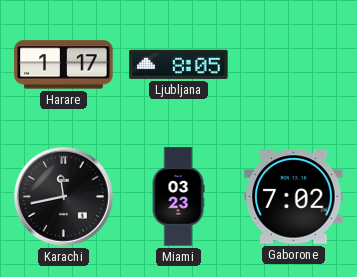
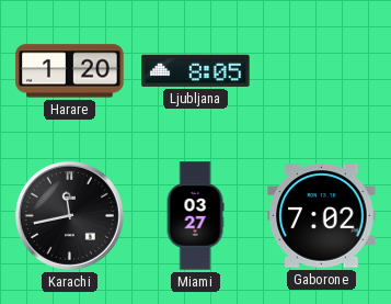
Harare: 1:17 -> 1:20 (70, 71)
Miami: 03:23 -> 03:27 (195, 216)
